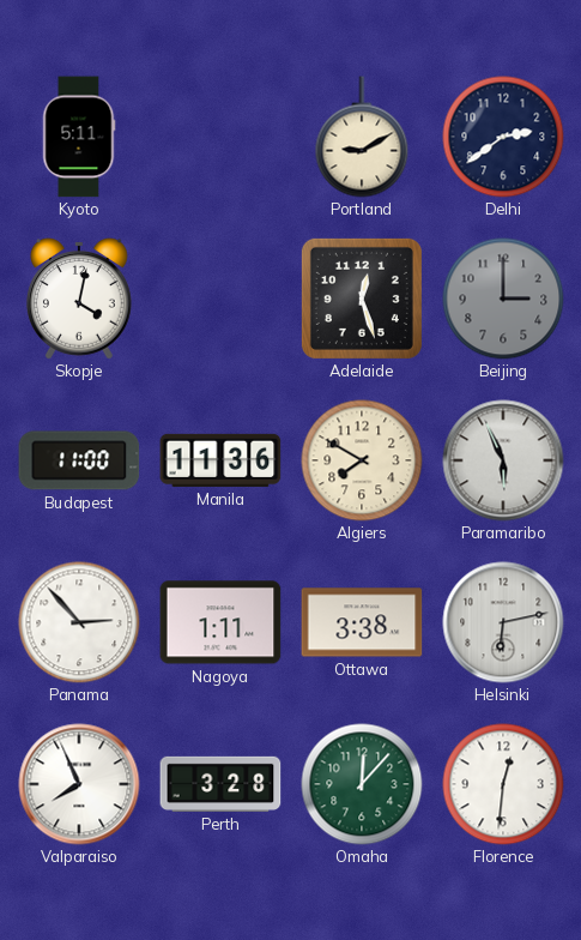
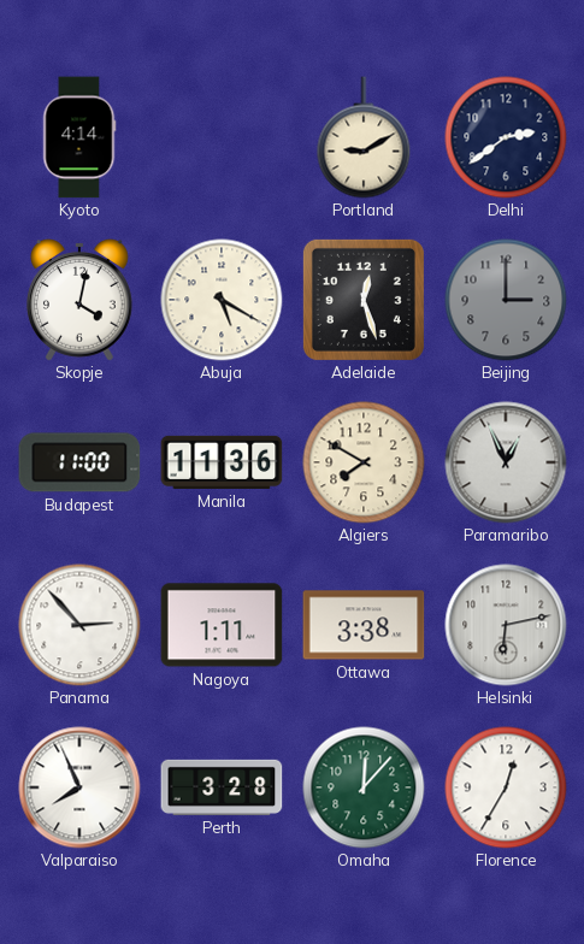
Kyoto: 5:11 -> 4:14 (79, 137)
Abuja: none -> 5:20 (222, 300)
Paramaribo: 5:56 -> 12:56 (506, 462)
Florence: 12:31 -> 12:35 (506, 787)
